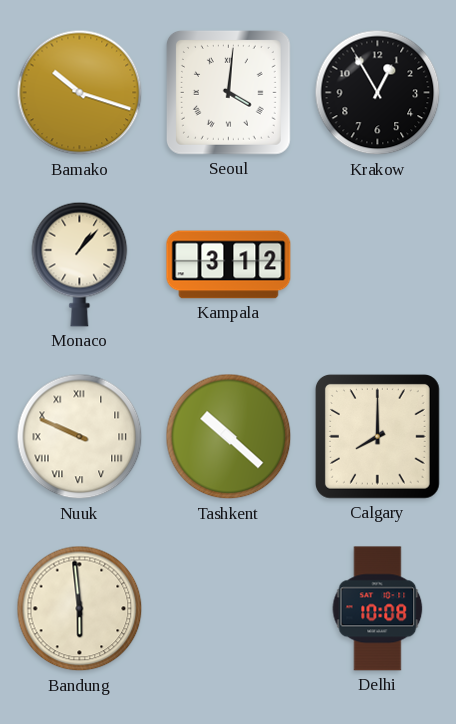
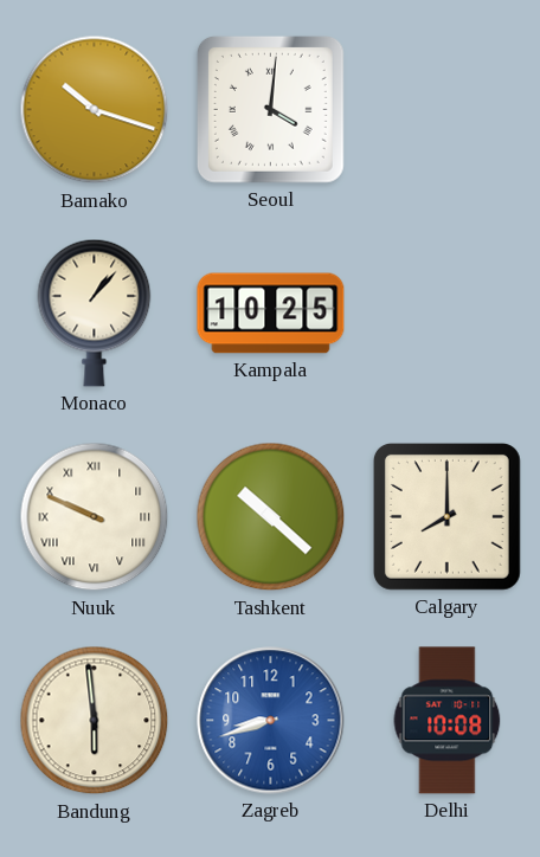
Krakow: 12:55 -> none (378, 93)
Kampala: 3:12 -> 10:25 (271, 314)
Zagreb: none -> 8:42 (271, 721)
